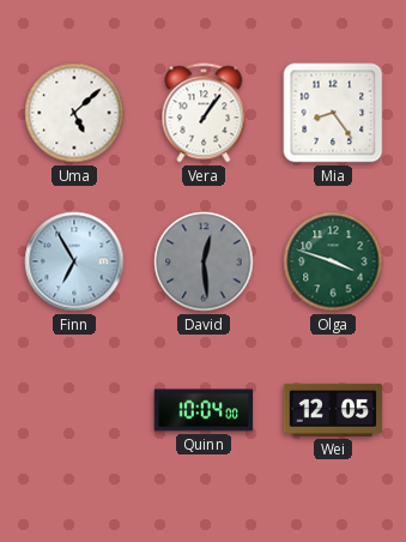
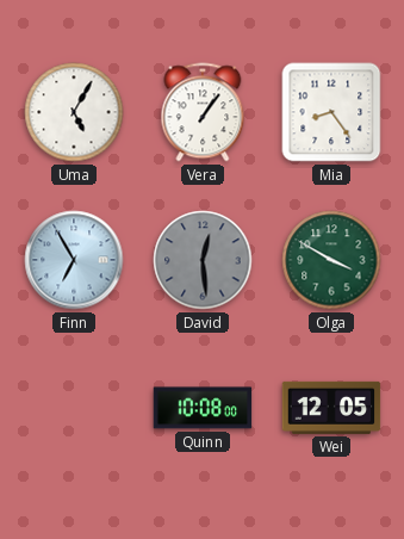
Uma: 5:08 -> 5:05 (74, 112)
Olga: 3:48 -> 3:50 (331, 260)
Quinn: 10:04 -> 10:08 (203, 408)
